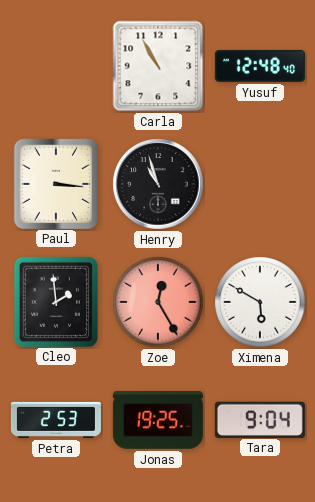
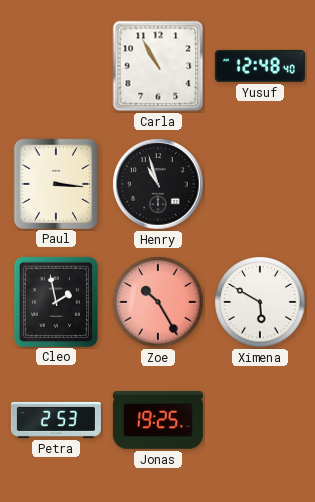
Cleo: 1:59 -> 1:58 (55, 301)
Zoe: 12:25 -> 10:25 (158, 302)
Tara: 9:04 -> none (260, 419)
